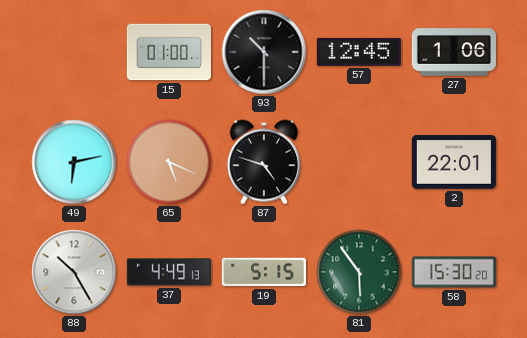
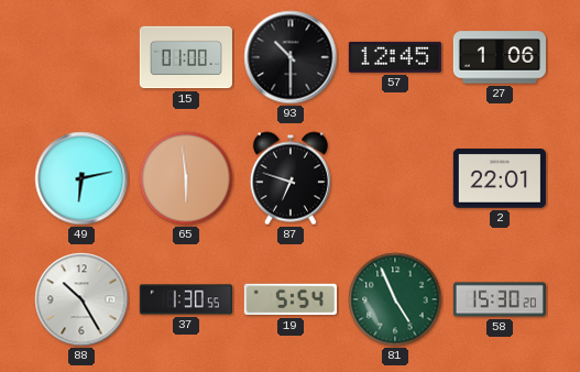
65: 5:19 -> 5:59 (186, 178)
87: 4:48 -> 6:48 (291, 178)
37: 4:49 -> 1:30 (186, 299)
19: 5:15 -> 5:54 (291, 299)
81: 5:54 -> 4:56 (395, 299)
